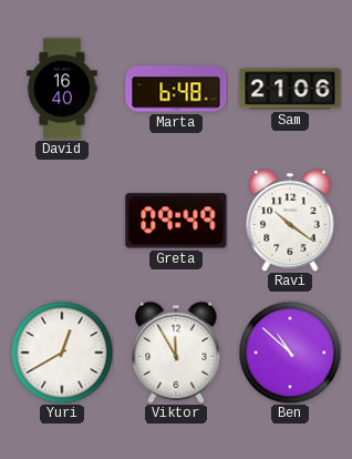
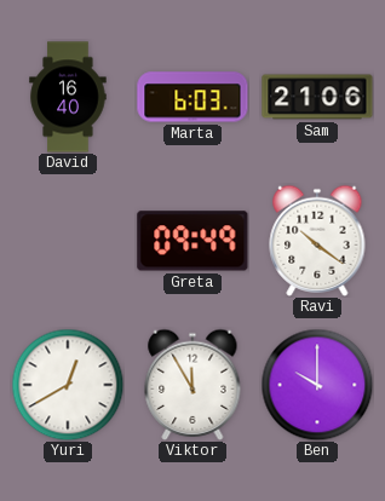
Marta: 6:48 -> 6:03 (192, 97)
Ben: 10:52 -> 10:00 (317, 385)
